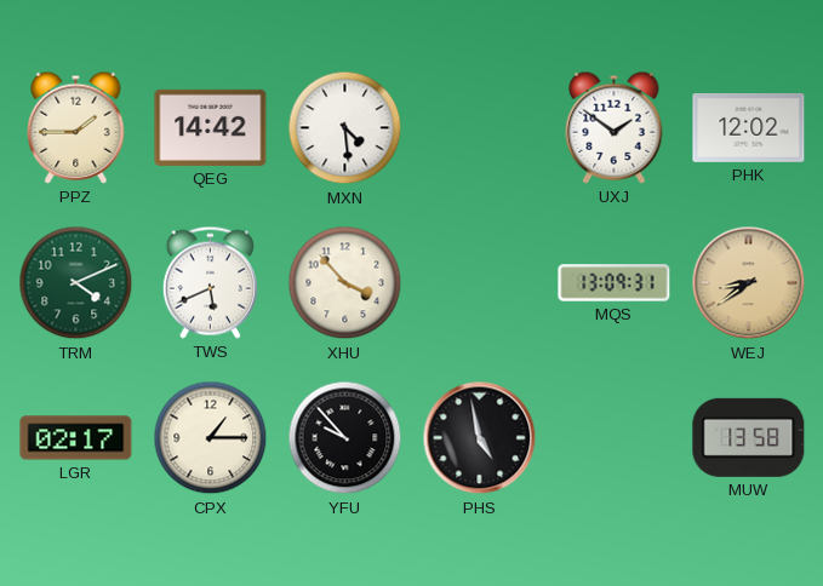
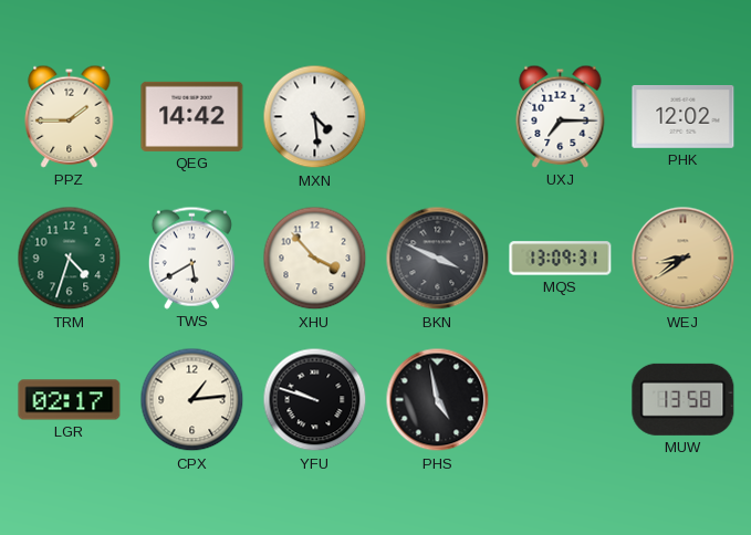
UXJ: 1:51 -> 7:15 (561, 116)
TRM: 4:11 -> 4:33 (70, 259)
TWS: 5:41 -> 5:40 (191, 258)
BKN: none -> 3:49 (438, 259)
CPX: 1:15 -> 1:14 (192, 400)
YFU: 9:53 -> 9:48 (315, 400)
